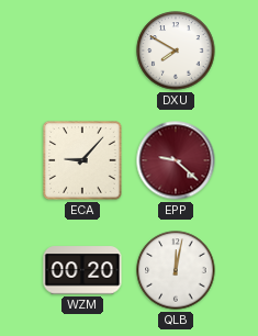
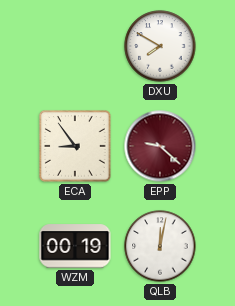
ECA: 9:07 -> 8:54 (76, 147)
WZM: 00:20 -> 00:19 (75, 246)
